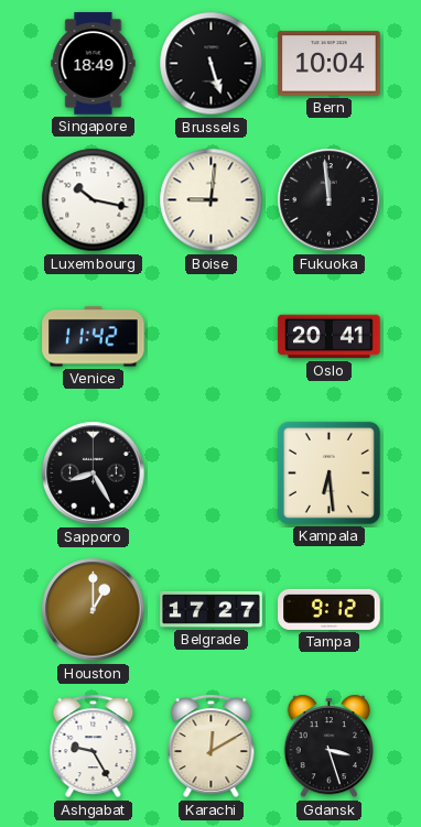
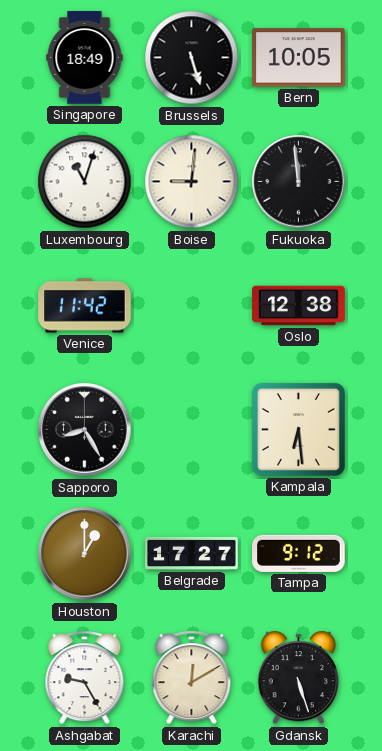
Bern: 10:04 -> 10:05 (299, 58)
Luxembourg: 10:17 -> 11:03 (85, 182)
Oslo: 20:41 -> 12:38 (299, 306)
Gdansk: 3:27 -> 5:27 (298, 678)
